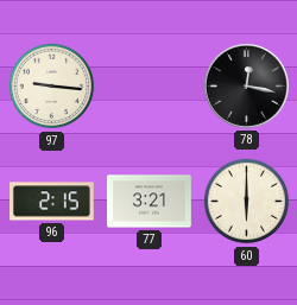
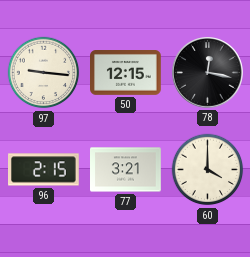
50: none -> 12:15 (126, 73)
60: 6:00 -> 4:00 (208, 170)
